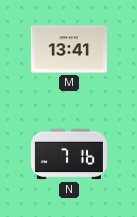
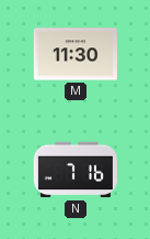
M: 13:41 -> 11:30 (76, 54)
